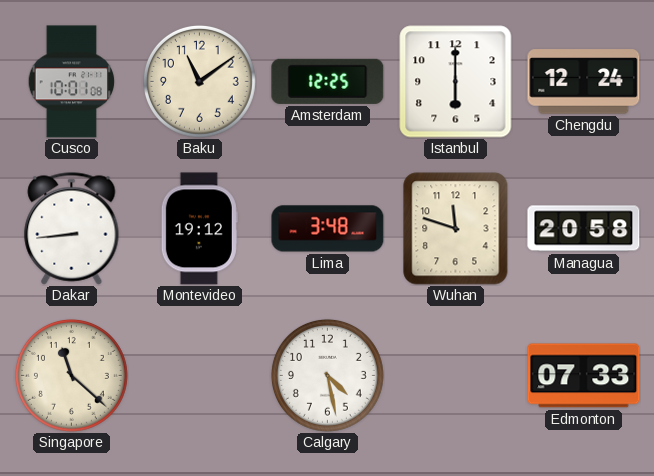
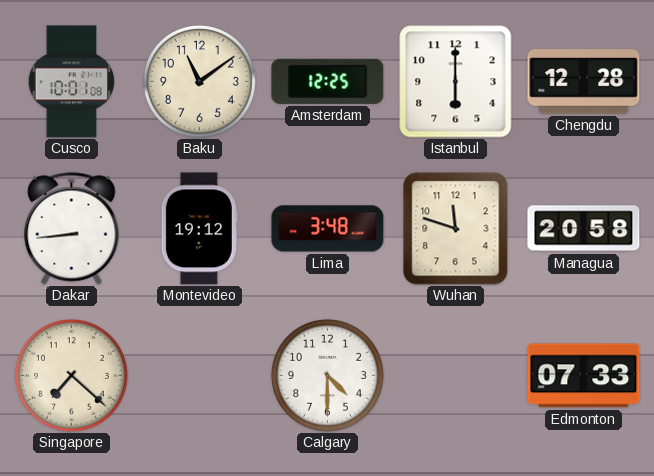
Chengdu: 12:24 -> 12:28 (584, 82)
Singapore: 11:22 -> 7:22 (71, 375)
Calgary: 4:28 -> 4:30 (327, 375)
